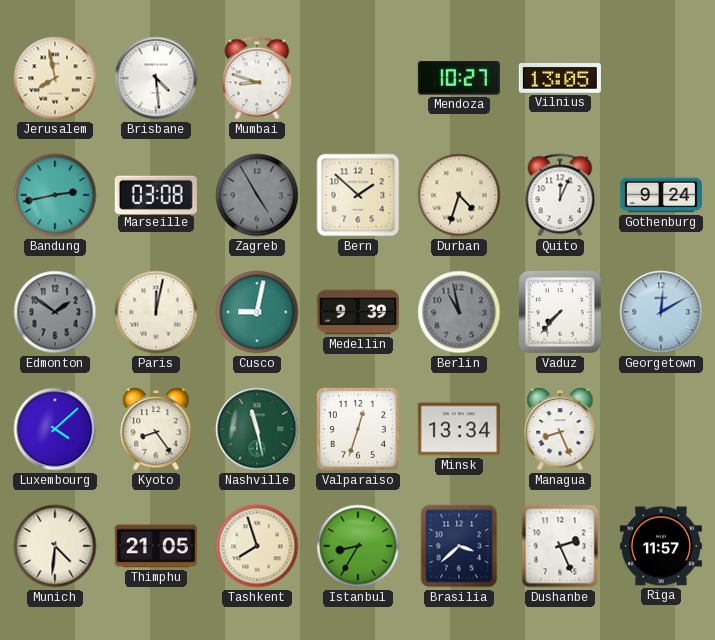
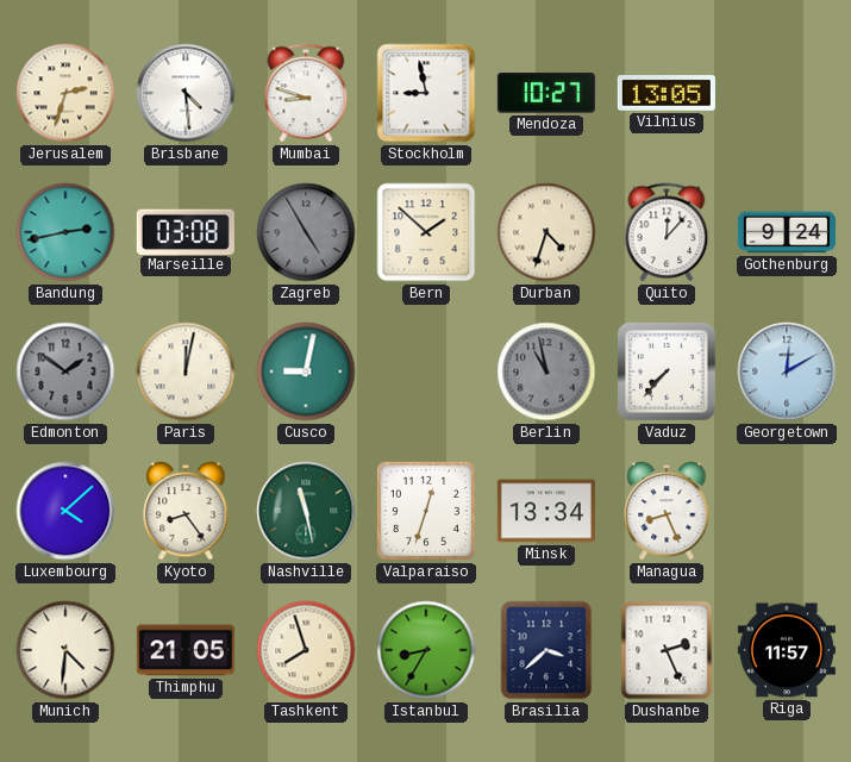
Jerusalem: 7:58 -> 2:33 (65, 93)
Stockholm: none -> 8:58 (426, 93)
Quito: 12:04 -> 12:07 (667, 232)
Medellin: 9:39 -> none (358, 312)
